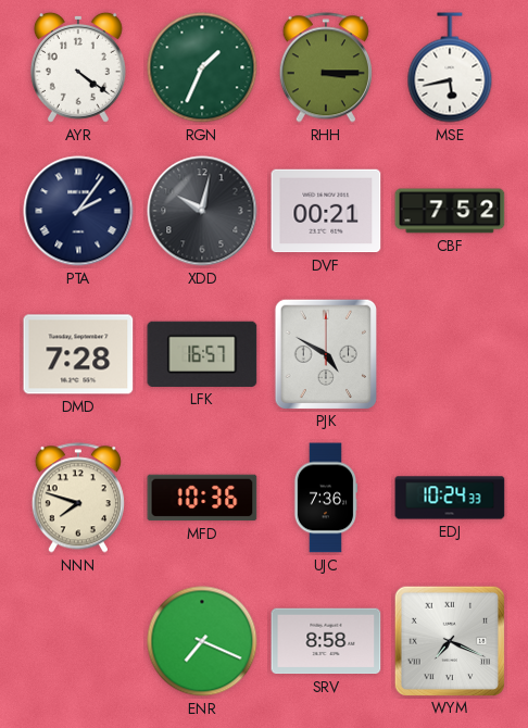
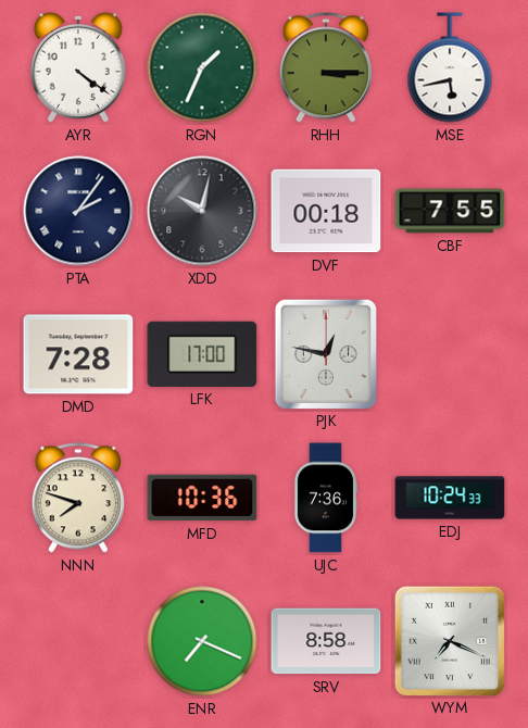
DVF: 00:21 -> 00:18 (326, 211)
CBF: 7:52 -> 7:55 (450, 211)
LFK: 16:57 -> 17:00 (202, 354)
PJK: 4:50 -> 12:47 (325, 353)
